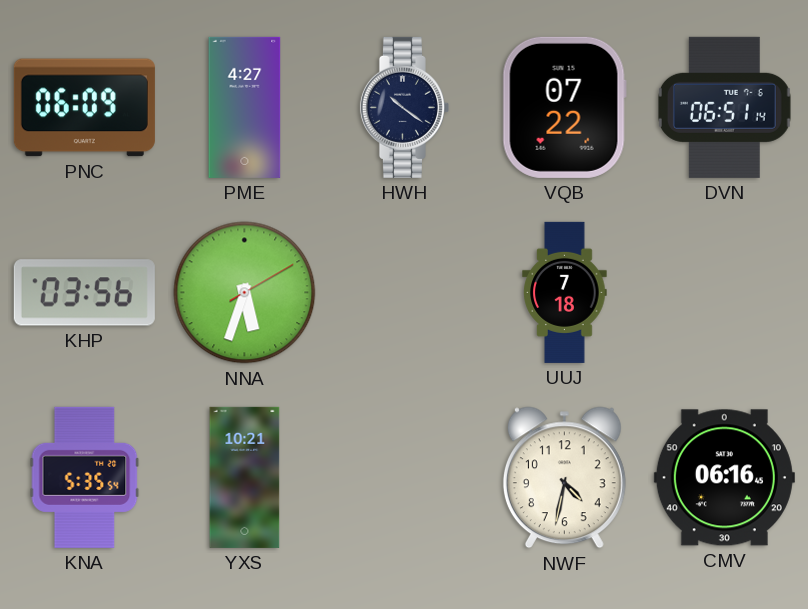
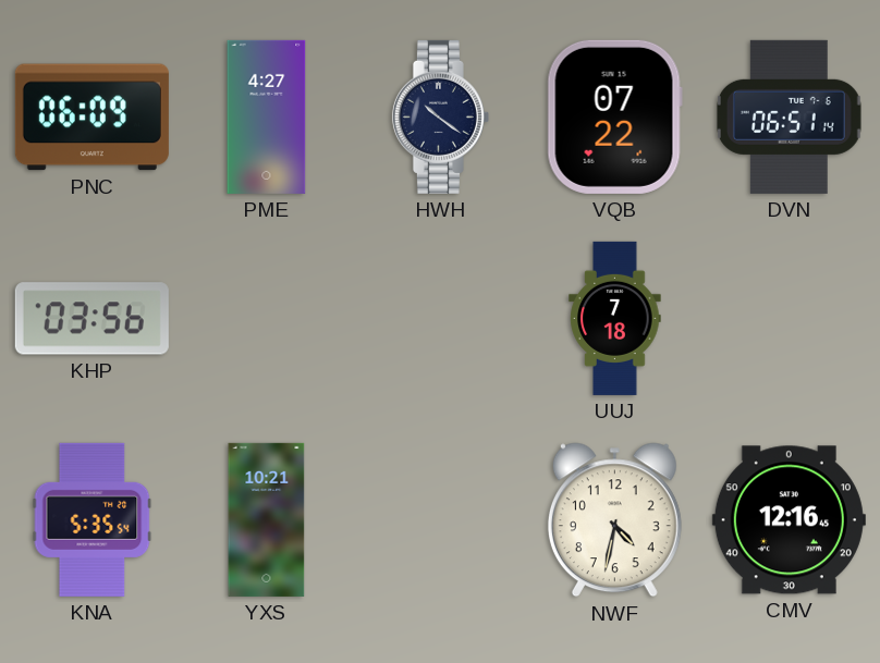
NNA: 5:33 -> none (245, 293)
CMV: 06:16 -> 12:16 (789, 520)
